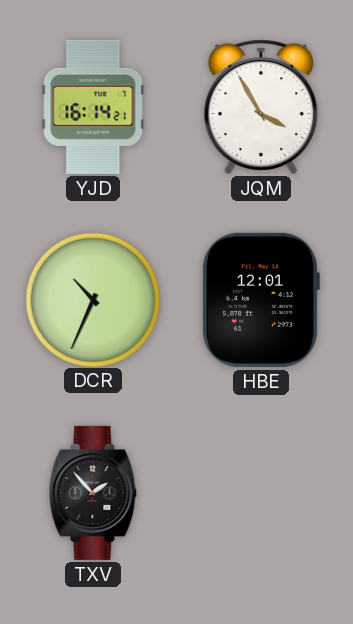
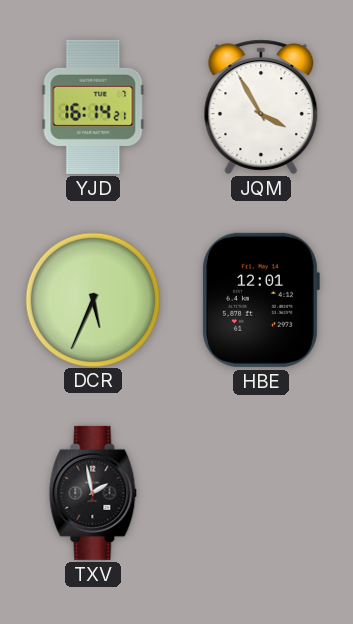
DCR: 10:34 -> 5:34 (92, 299)
TXV: 1:53 -> 1:58 (93, 493)
